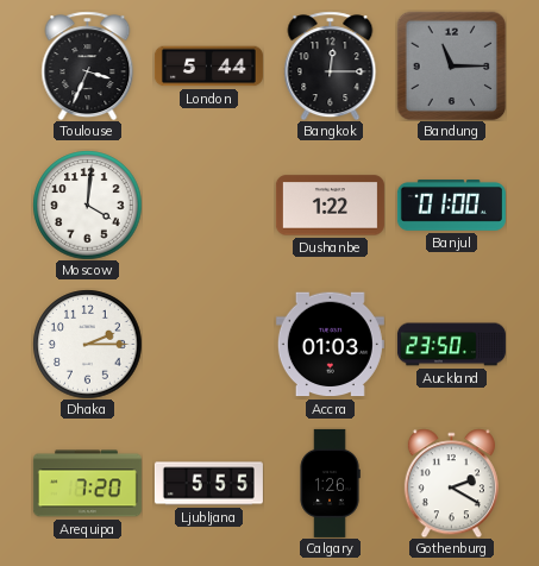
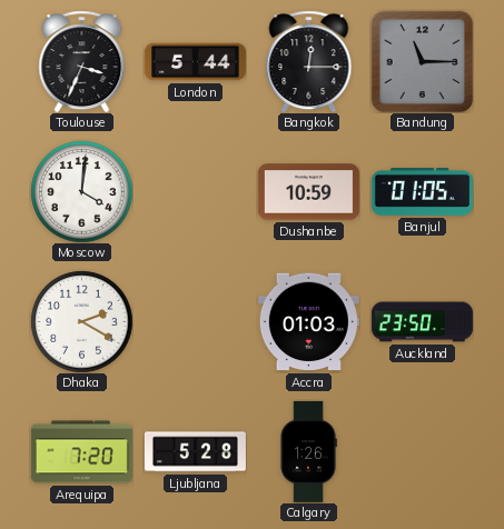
Dushanbe: 1:22 -> 10:59 (308, 192)
Banjul: 01:00 -> 01:05 (422, 192)
Dhaka: 2:15 -> 2:20 (81, 321)
Ljubljana: 5:55 -> 5:28 (195, 452)
Gothenburg: 2:20 -> none (451, 483)
